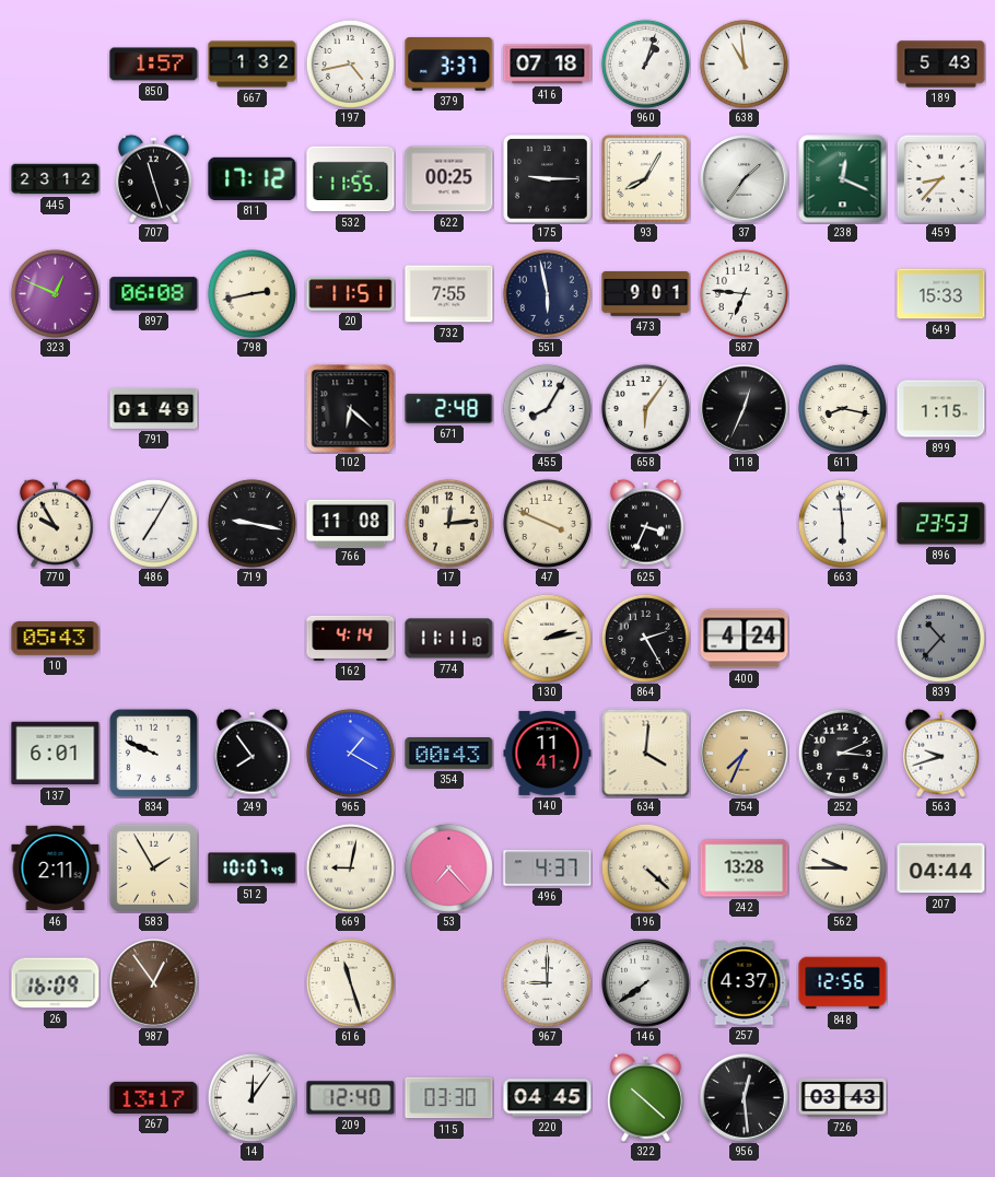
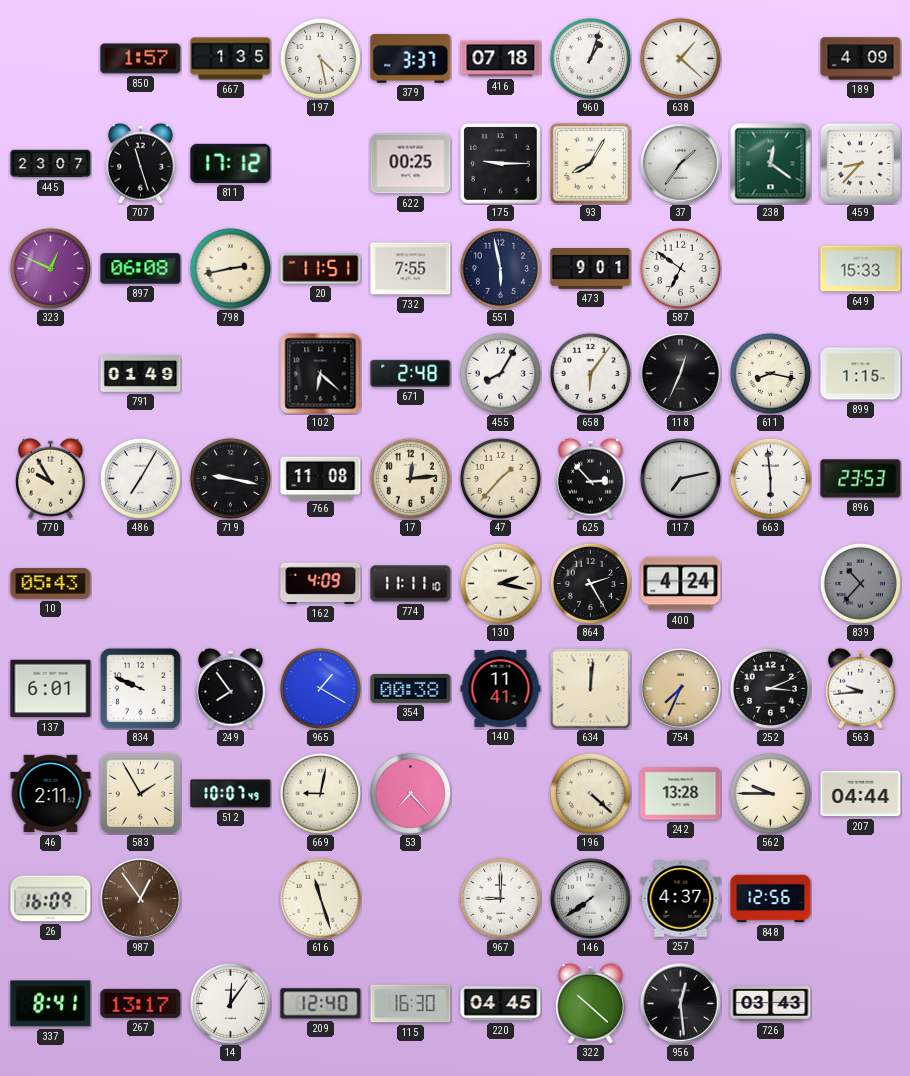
667: 1:32 -> 1:35 (231, 59)
197: 4:43 -> 4:28 (320, 58)
638: 10:59 -> 1:22 (680, 58)
189: 5:43 -> 4:09 (861, 59)
445: 23:12 -> 23:07 (51, 164)
532: 11:55 -> none (351, 179)
238: 12:19 -> 12:21 (771, 164)
587: 6:46 -> 6:51 (680, 268)
47: 3:49 -> 1:37 (500, 478)
625: 3:34 -> 2:53 (590, 478)
117: none -> 7:13 (681, 479)
162: 4:14 -> 4:09 (321, 583)
130: 2:13 -> 2:17 (500, 583)
354: 00:43 -> 00:38 (411, 689)
634: 4:01 -> 12:01 (590, 688)
563: 9:42 -> 9:44 (860, 688)
496: 4:37 -> none (548, 869)
337: none -> 8:41 (51, 1004)
115: 03:30 -> 16:30 (411, 1004)
